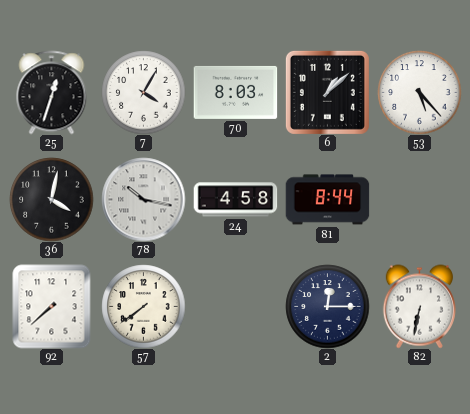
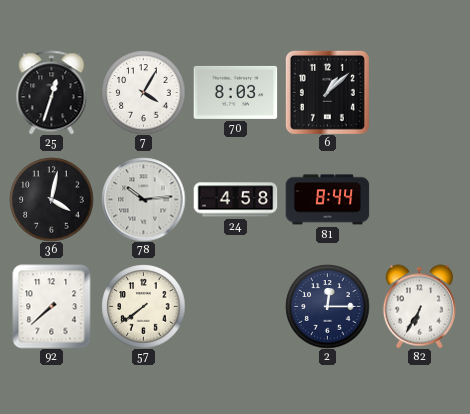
53: 5:23 -> none (419, 92)
78: 10:17 -> 10:14 (143, 199)
82: 6:32 -> 6:35 (419, 306)
